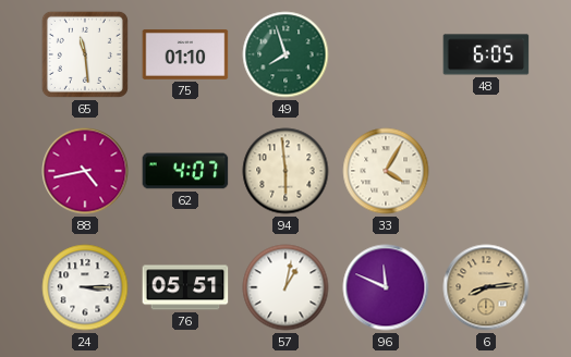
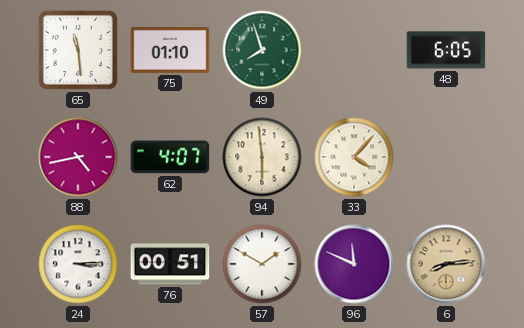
33: 4:05 -> 4:07 (354, 157)
76: 05:51 -> 00:51 (170, 264)
57: 1:02 -> 1:50 (262, 264)
